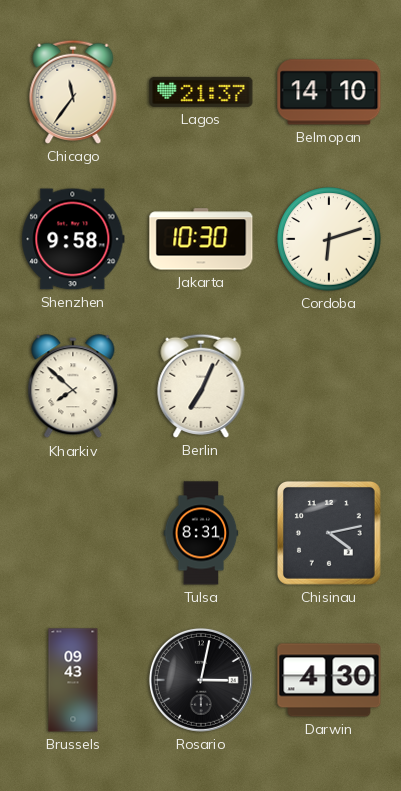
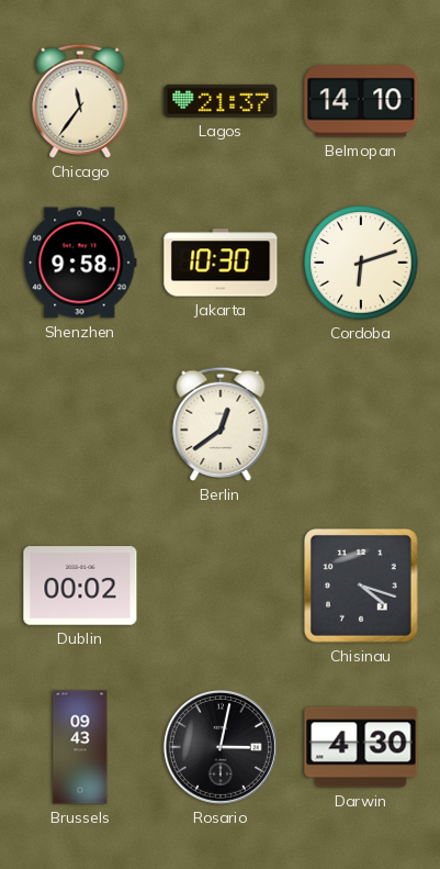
Kharkiv: 7:52 -> none (73, 387)
Berlin: 7:04 -> 12:39 (221, 424)
Dublin: none -> 00:02 (80, 586)
Tulsa: 8:31 -> none (201, 533)
Chisinau: 4:13 -> 4:18 (361, 586)
